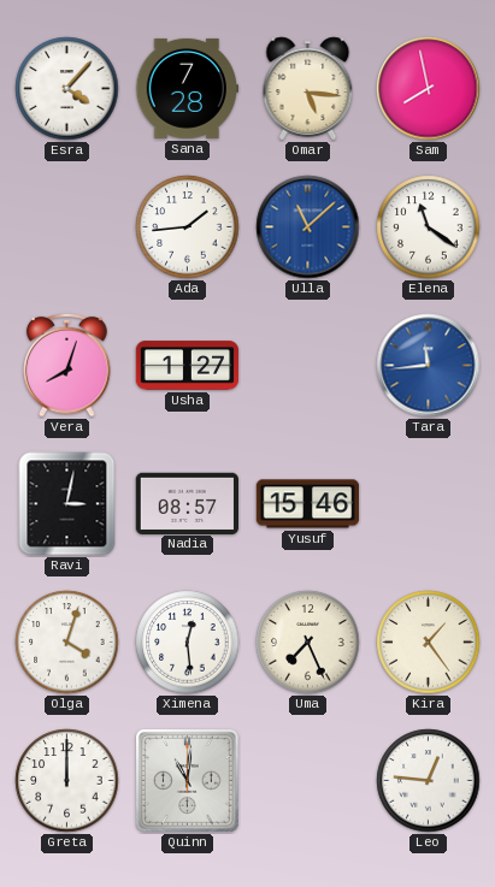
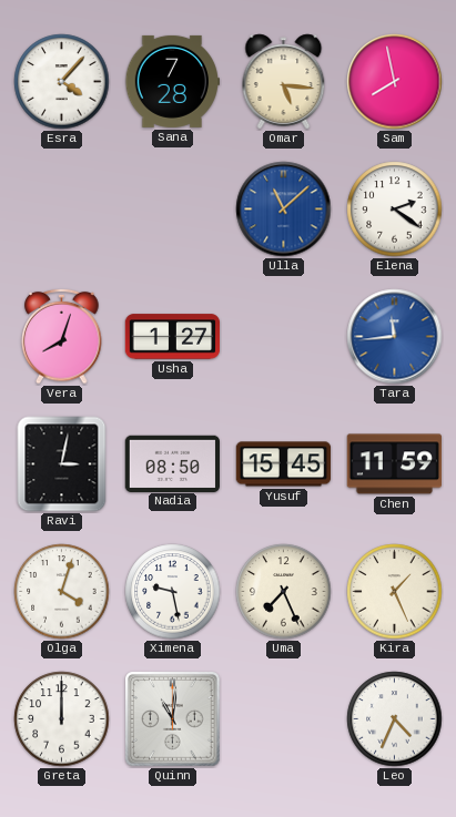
Ada: 1:44 -> none (188, 227)
Elena: 11:21 -> 2:21 (395, 210)
Nadia: 08:57 -> 08:50 (173, 463)
Yusuf: 15:46 -> 15:45 (284, 464)
Chen: none -> 11:59 (394, 464)
Ximena: 12:29 -> 9:28 (173, 592)
Kira: 1:24 -> 1:26 (395, 592)
Leo: 12:46 -> 4:34 (395, 719)
